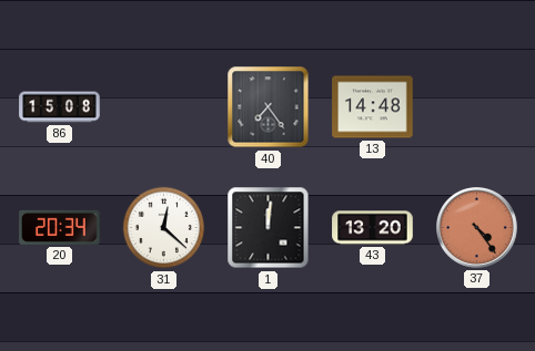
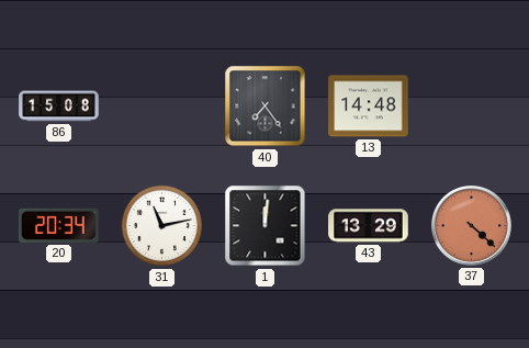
31: 12:22 -> 11:13 (162, 226)
43: 13:20 -> 13:29 (369, 226)
37: 4:24 -> 4:22 (472, 226)
